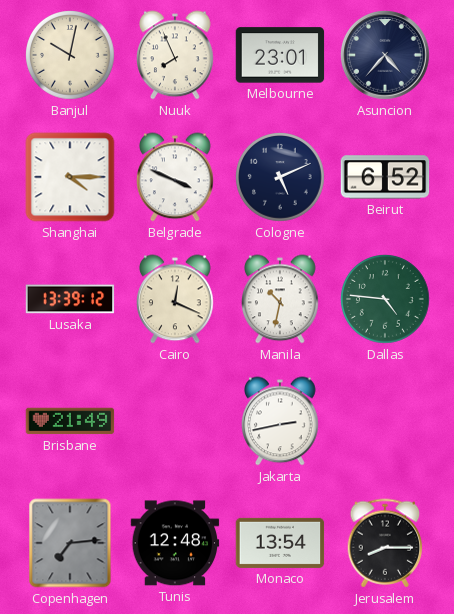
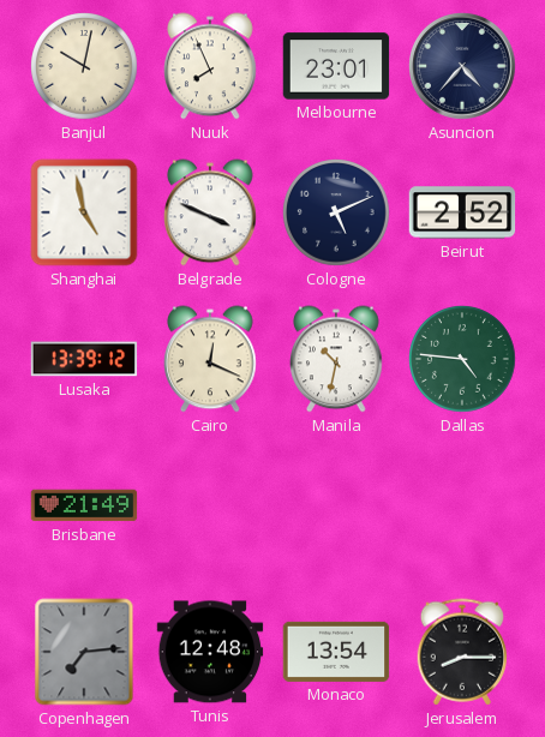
Shanghai: 4:15 -> 4:58 (84, 212)
Beirut: 6:52 -> 2:52 (462, 212)
Jakarta: 2:43 -> none (281, 421)
